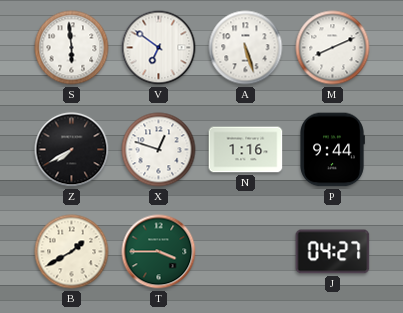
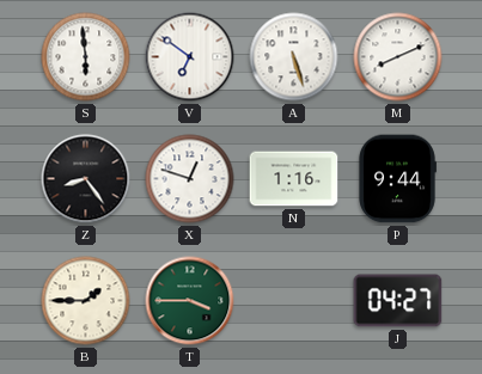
Z: 7:40 -> 8:24 (86, 179)
B: 1:40 -> 1:45 (86, 301)
